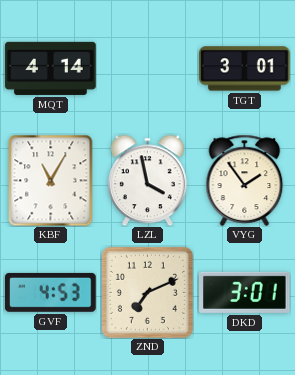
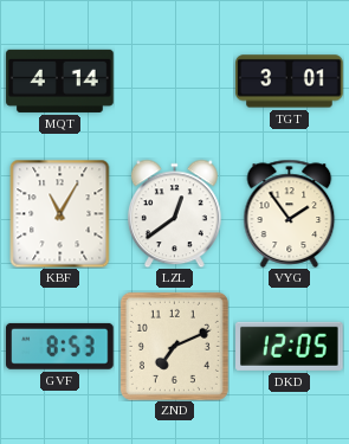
LZL: 3:58 -> 12:39 (174, 213)
GVF: 4:53 -> 8:53 (60, 346)
DKD: 3:01 -> 12:05 (290, 346)
